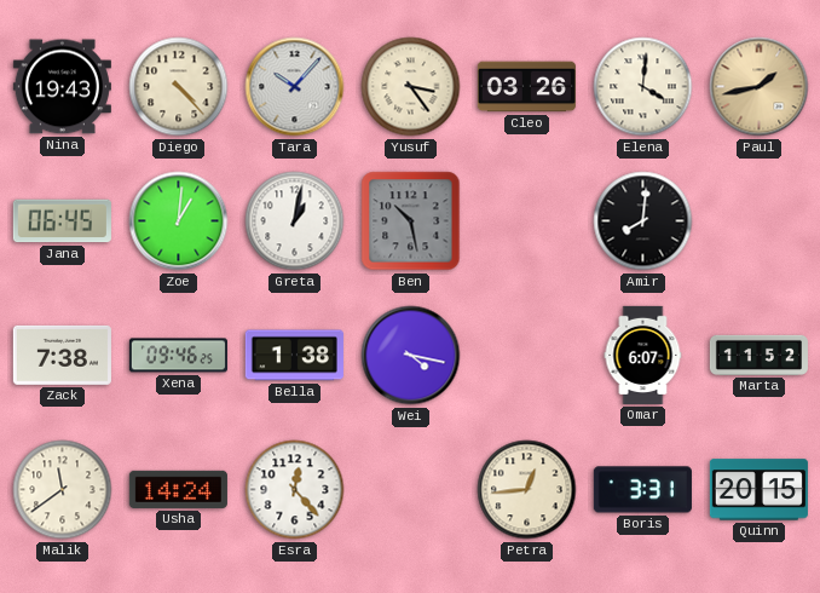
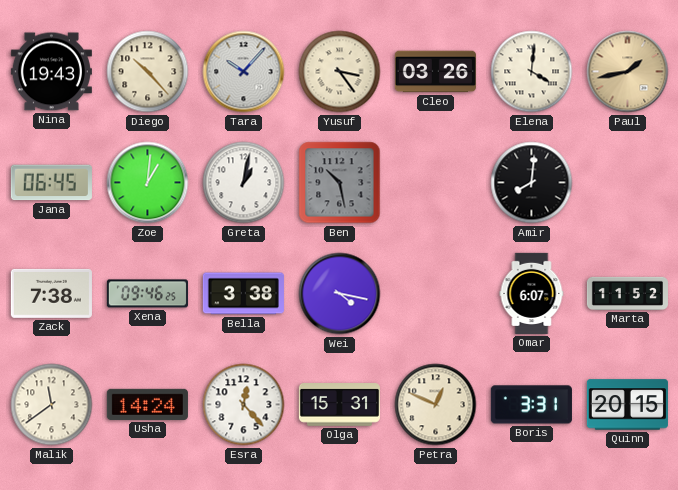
Diego: 4:23 -> 10:23 (148, 72)
Bella: 1:38 -> 3:38 (243, 294)
Olga: none -> 15:31 (339, 405)
Petra: 12:44 -> 12:49 (436, 405)
